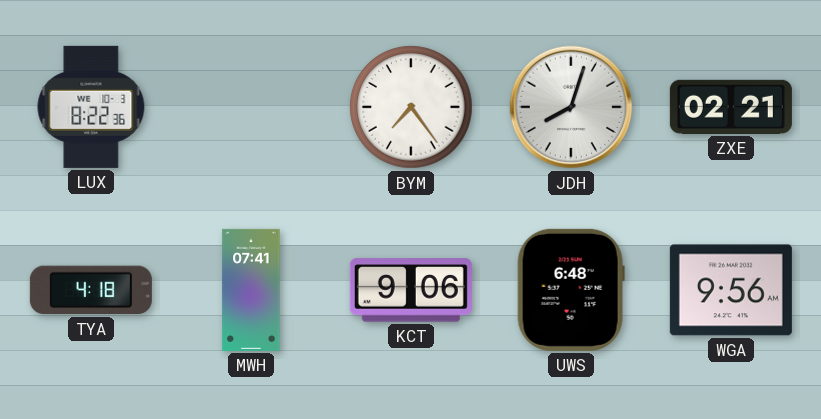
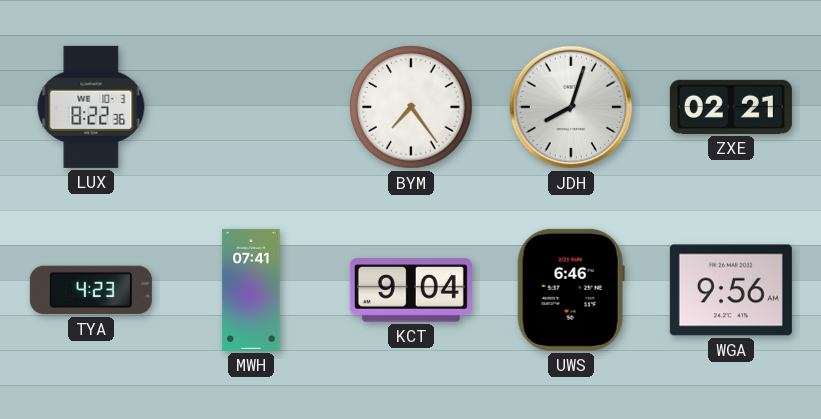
TYA: 4:18 -> 4:23 (91, 290)
KCT: 9:06 -> 9:04 (411, 290)
UWS: 6:48 -> 6:46 (571, 290)
